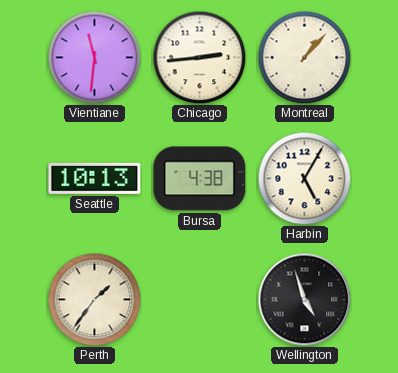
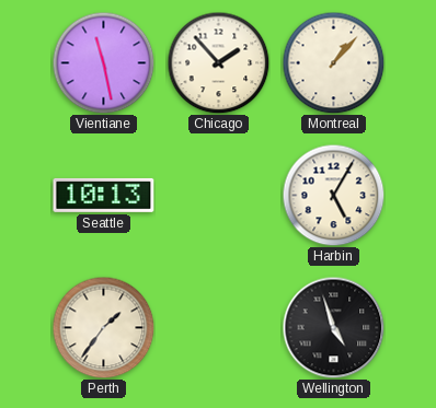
Vientiane: 11:31 -> 11:28 (103, 62)
Chicago: 2:44 -> 1:53 (218, 62)
Bursa: 4:38 -> none (200, 179)
